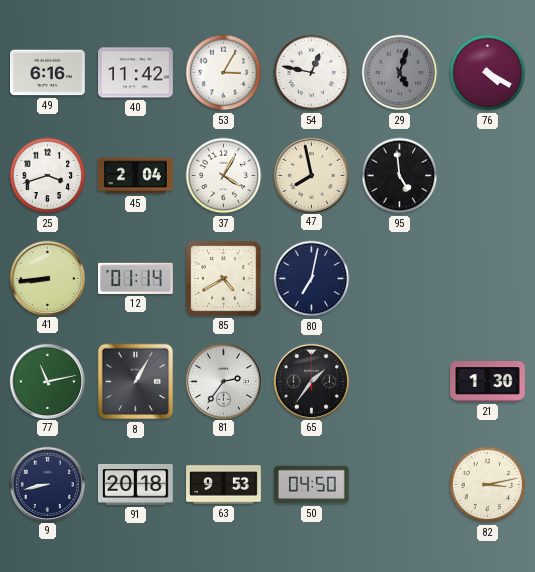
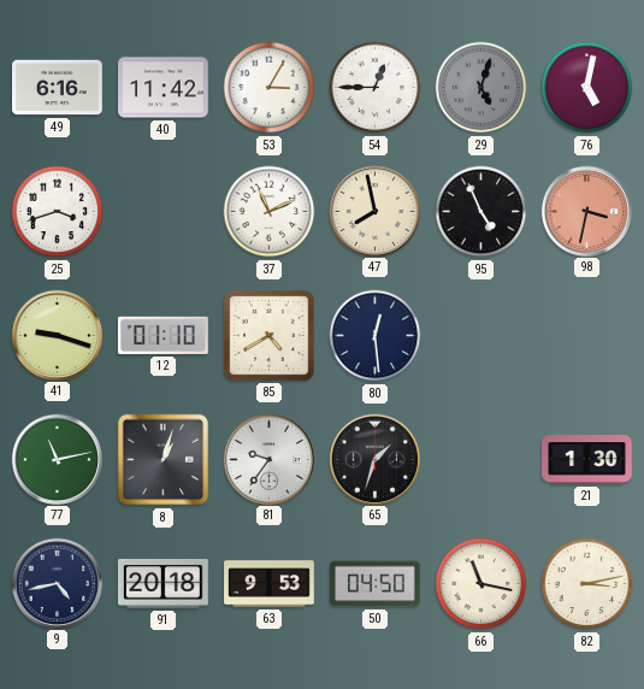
54: 12:47 -> 12:45 (376, 88)
76: 4:20 -> 5:02 (587, 88)
45: 2:04 -> none (136, 176)
37: 4:05 -> 11:11 (270, 212)
95: 4:59 -> 4:56 (481, 212)
98: none -> 3:32 (586, 211)
41: 8:44 -> 9:18 (57, 335)
12: 01:14 -> 01:10 (163, 335)
80: 7:02 -> 12:29 (376, 336)
8: 1:05 -> 1:03 (164, 460)
81: 2:36 -> 9:36 (268, 459)
65: 1:36 -> 1:33 (374, 459)
9: 8:43 -> 4:43 (57, 583)
66: none -> 11:17 (481, 584)
